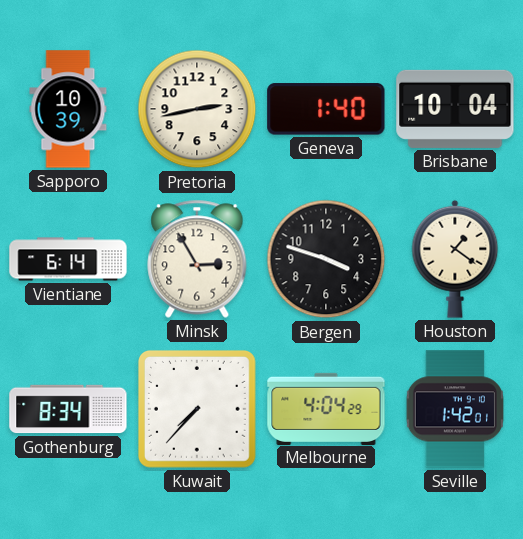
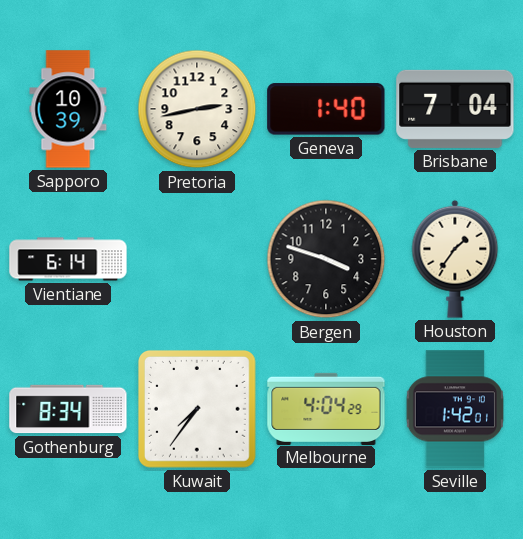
Brisbane: 10:04 -> 7:04 (455, 109)
Minsk: 2:55 -> none (197, 259)
Houston: 1:21 -> 1:36 (455, 259)
Kuwait: 7:37 -> 7:36 (197, 409)
